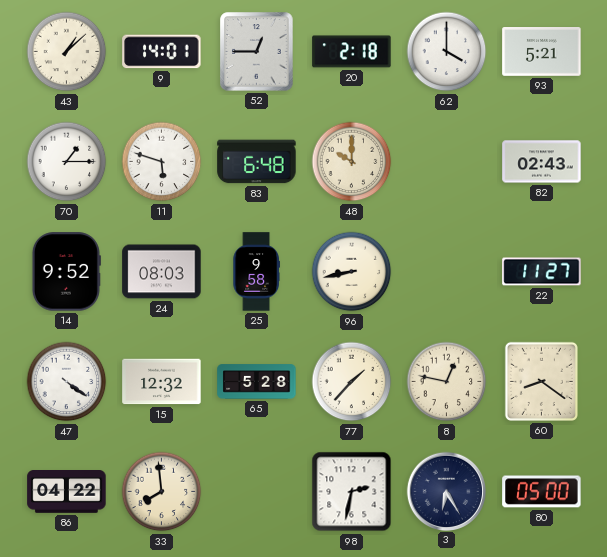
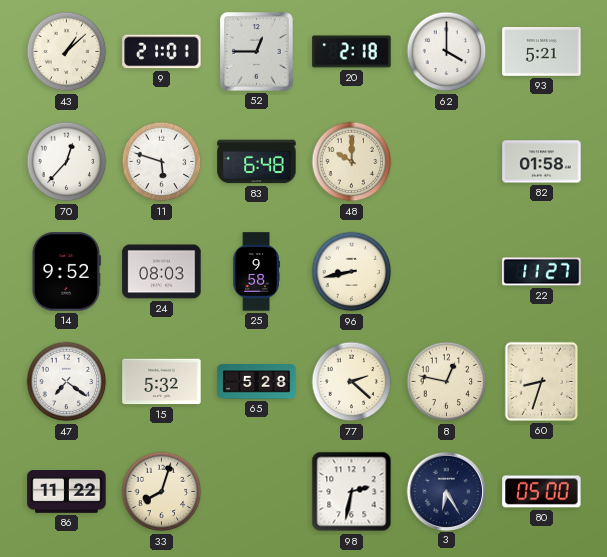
9: 14:01 -> 21:01 (162, 52)
70: 1:15 -> 12:37 (67, 162)
82: 02:43 -> 01:58 (542, 162)
47: 4:21 -> 7:21 (67, 382)
15: 12:32 -> 5:32 (162, 382)
77: 1:37 -> 2:22 (352, 382)
60: 8:21 -> 8:33 (541, 381)
86: 04:22 -> 11:22 (67, 492)
33: 7:59 -> 8:03 (162, 492)
